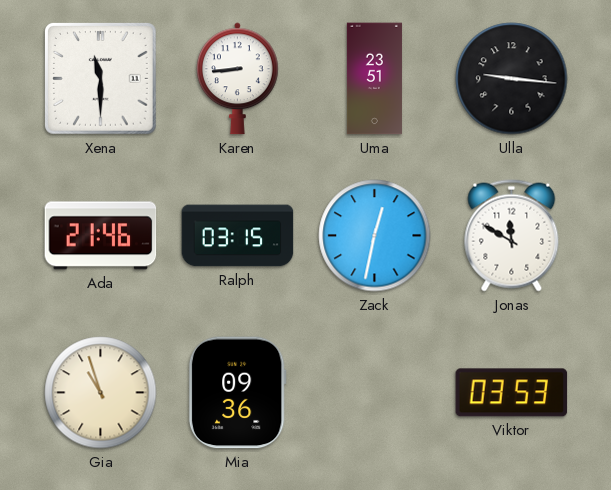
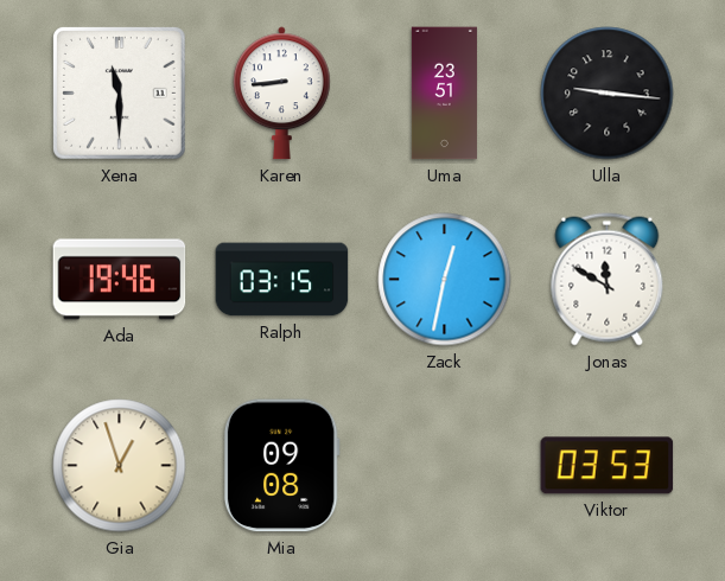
Ada: 21:46 -> 19:46 (120, 280)
Gia: 10:57 -> 12:57 (120, 466)
Mia: 09:36 -> 09:08 (281, 466)
